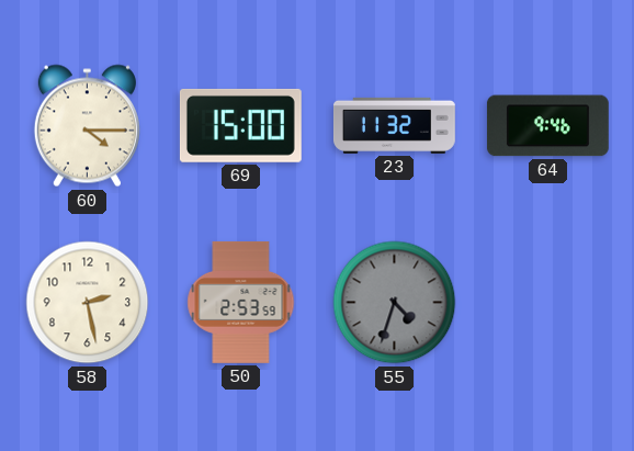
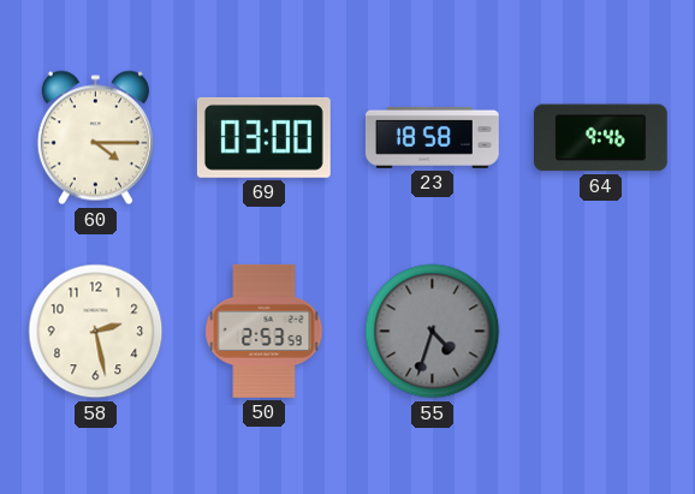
69: 15:00 -> 03:00 (263, 137)
23: 11:32 -> 18:58 (432, 137)
